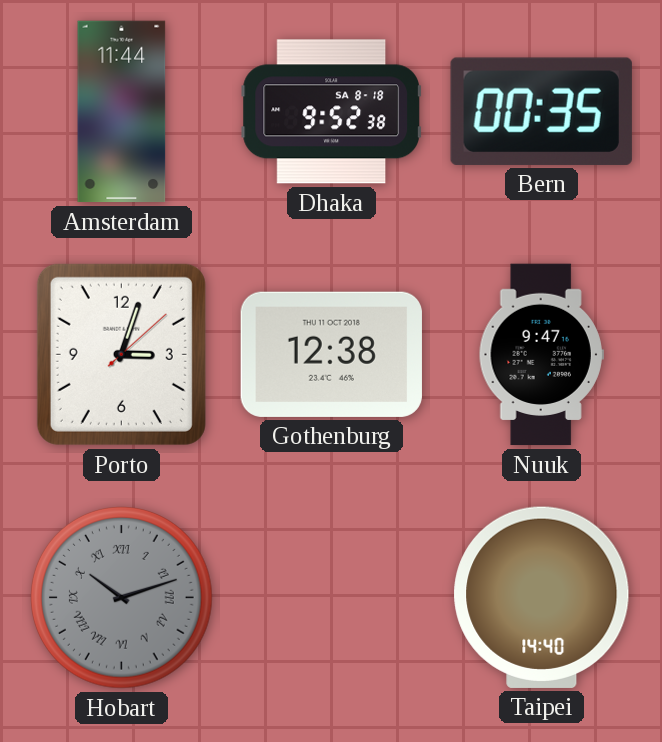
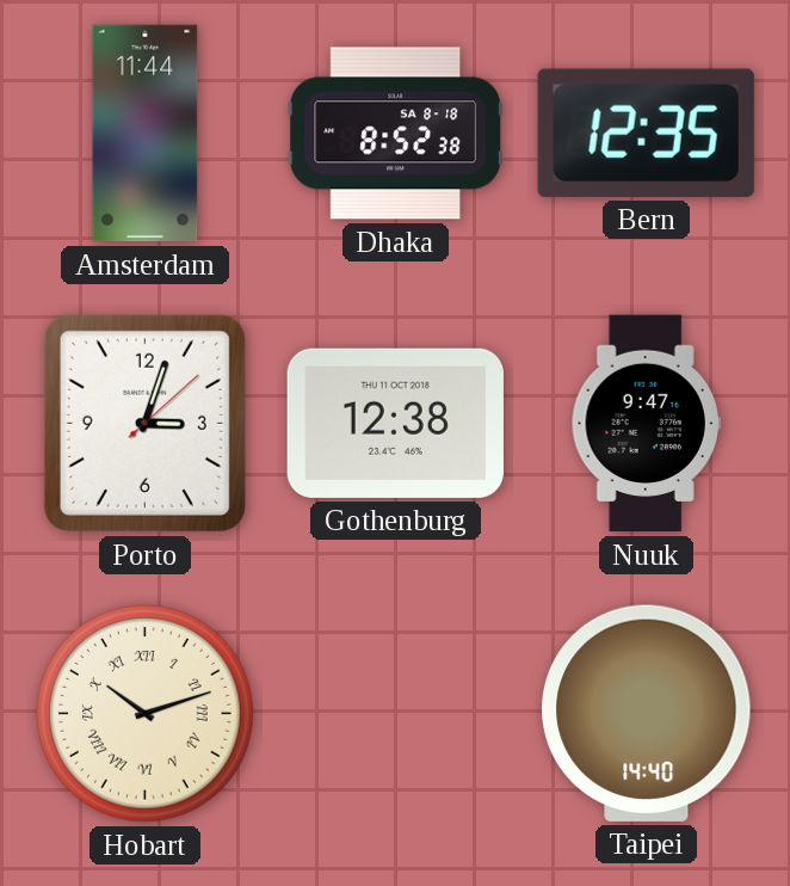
Dhaka: 9:52 -> 8:52 (395, 134)
Bern: 00:35 -> 12:35 (646, 133)
Hobart dial: grey -> cream (146, 714)
